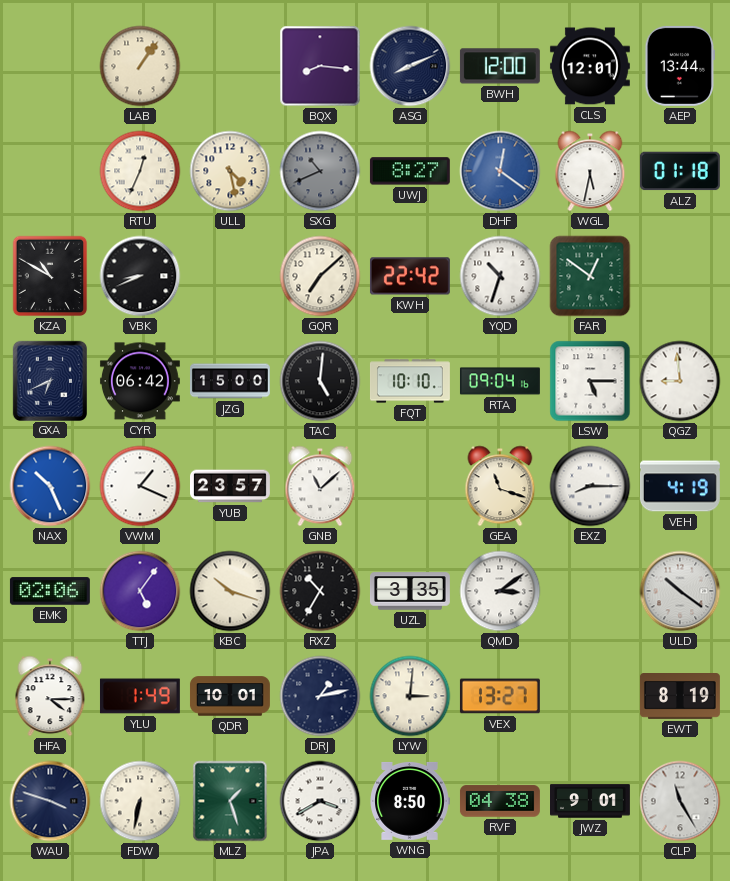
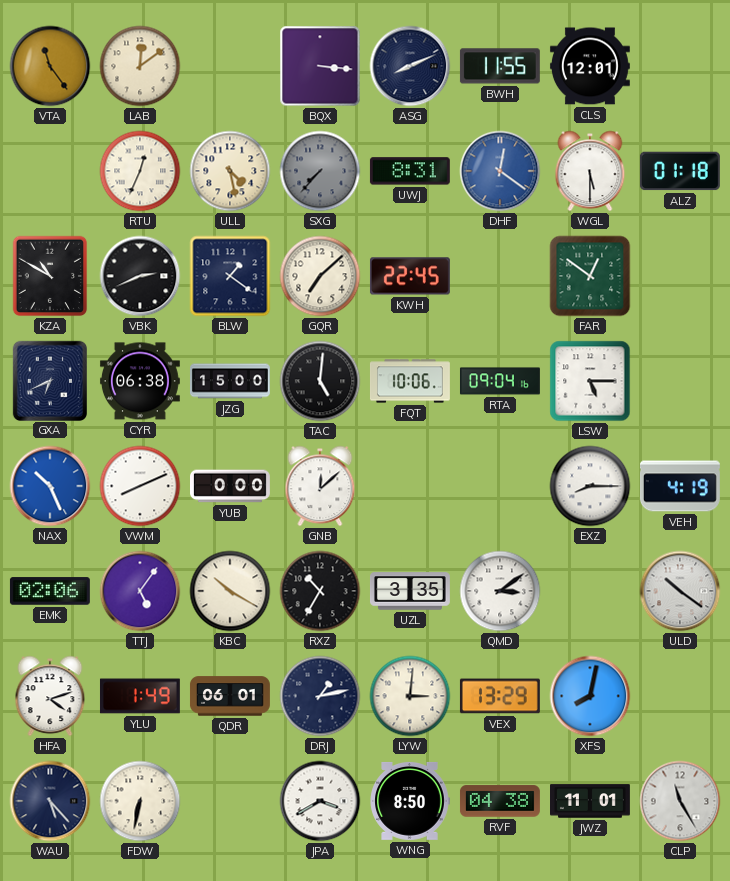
VTA: none -> 11:24 (50, 66)
LAB: 1:06 -> 12:09 (140, 66)
BQX: 8:16 -> 3:16 (320, 66)
BWH: 12:00 -> 11:55 (500, 66)
AEP: 13:44 -> none (680, 66)
SXG: 10:41 -> 7:37 (320, 171)
UWJ: 8:27 -> 8:31 (410, 171)
WGL: 5:32 -> 5:30 (590, 171)
VBK: 8:41 -> 2:41 (140, 276)
BLW: none -> 1:21 (230, 276)
KWH: 22:42 -> 22:45 (410, 276)
YQD: 10:33 -> none (500, 276)
CYR: 06:42 -> 06:38 (140, 381)
FQT: 10:10 -> 10:06 (410, 381)
QGZ: 8:59 -> none (680, 381)
VWM: 1:19 -> 8:11 (140, 486)
YUB: 23:57 -> 0:00 (231, 486)
GNB: 11:08 -> 12:08 (320, 486)
GEA: 11:18 -> none (500, 486)
KBC: 10:18 -> 10:20 (230, 591)
HFA: 4:15 -> 4:12 (50, 696)
QDR: 10:01 -> 06:01 (230, 696)
VEX: 13:27 -> 13:29 (500, 696)
XFS: none -> 8:02 (590, 696)
EWT: 8:19 -> none (680, 697)
WAU: 3:48 -> 5:23 (50, 801)
MLZ: 1:27 -> none (230, 801)
JWZ: 9:01 -> 11:01 (591, 801)
